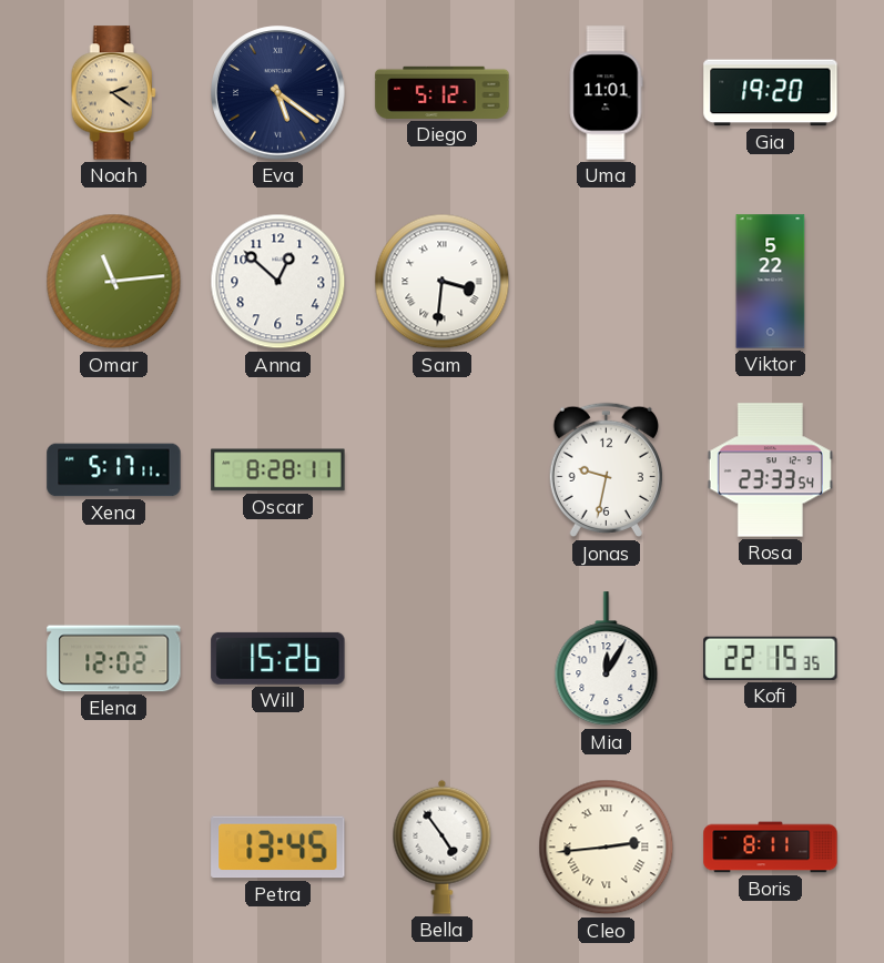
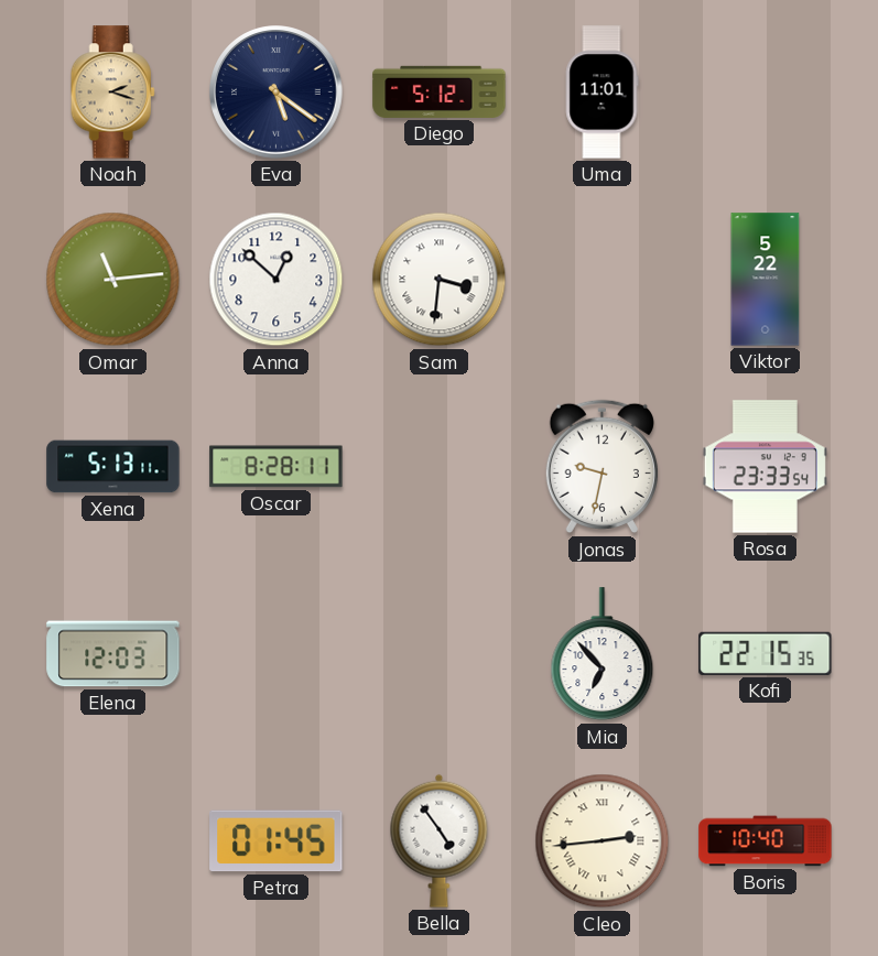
Noah: 2:21 -> 2:18 (112, 93)
Gia: 19:20 -> none (771, 93)
Xena: 5:17 -> 5:13 (113, 467)
Elena: 12:02 -> 12:03 (113, 654)
Will: 15:26 -> none (278, 658)
Mia: 12:05 -> 6:53 (603, 654)
Petra: 13:45 -> 01:45 (277, 841)
Boris: 8:11 -> 10:40 (766, 841)
